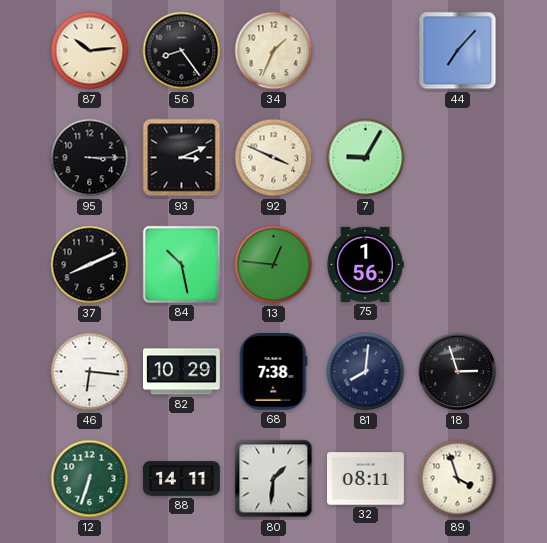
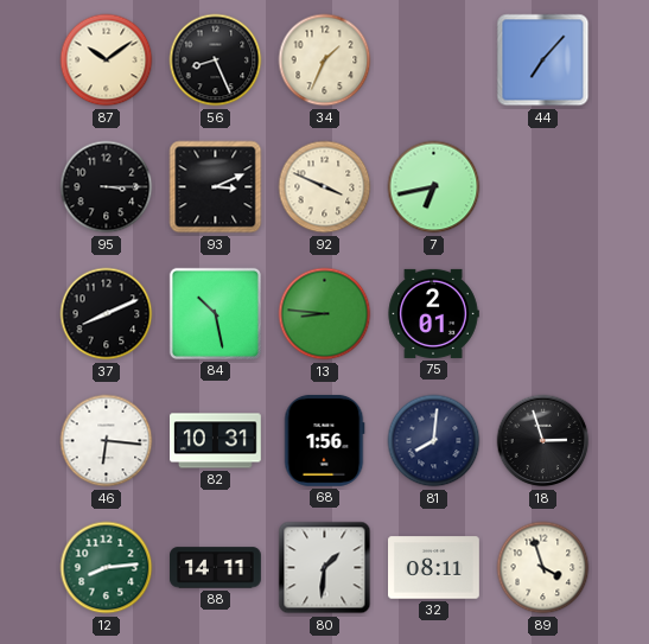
87: 10:14 -> 10:09 (107, 60)
56: 8:24 -> 8:26 (216, 60)
7: 9:05 -> 6:43 (434, 187)
13: 12:46 -> 8:46 (325, 314)
75: 1:56 -> 2:01 (433, 313)
82: 10:29 -> 10:31 (216, 441)
68: 7:38 -> 1:56 (324, 441)
12: 6:33 -> 8:14 (107, 568)
